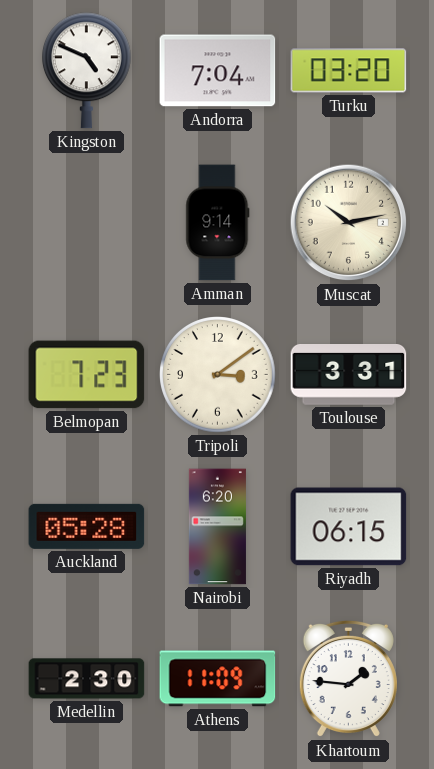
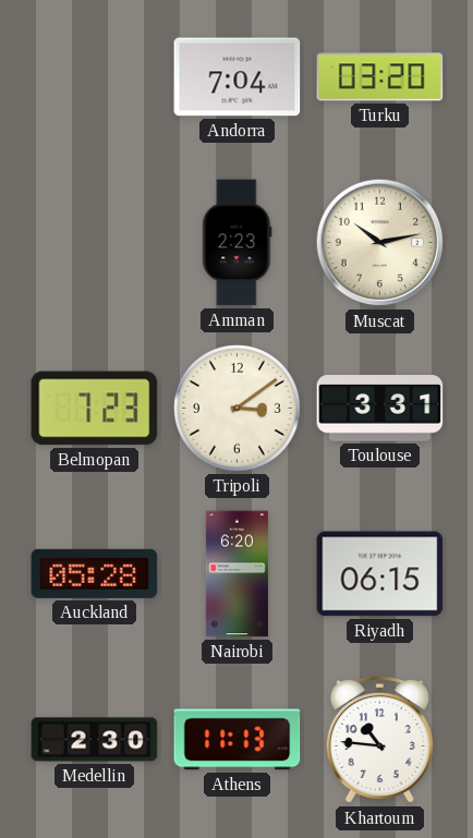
Kingston: 4:49 -> none (87, 71)
Amman: 9:14 -> 2:23 (238, 243)
Athens: 11:09 -> 11:13 (238, 740)
Khartoum: 1:46 -> 10:46 (379, 740)
